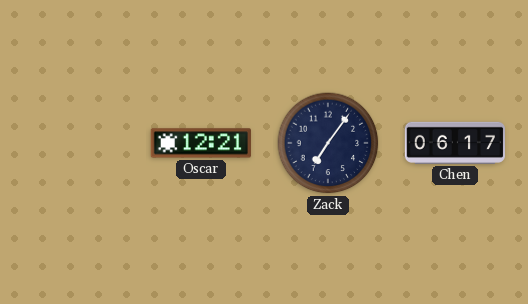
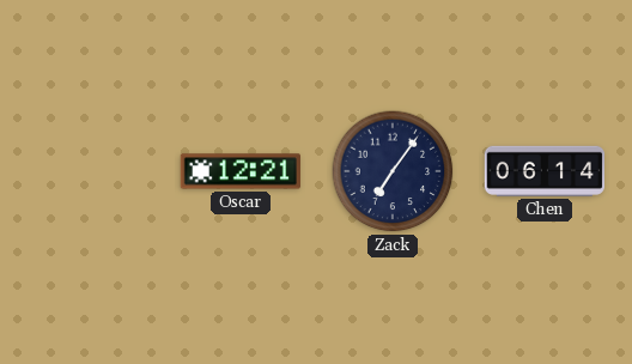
Chen: 06:17 -> 06:14 (543, 171)
